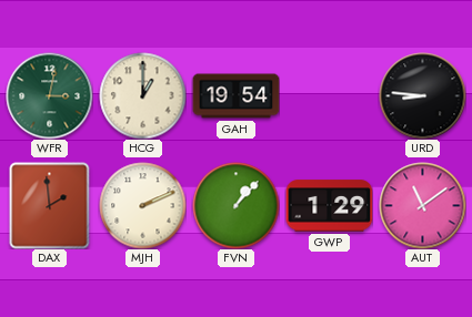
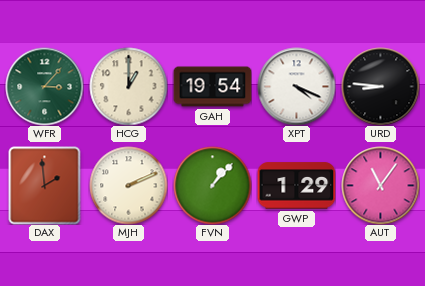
WFR: 3:02 -> 3:07 (44, 86)
XPT: none -> 4:19 (296, 86)
AUT: 11:09 -> 11:06 (380, 185)
